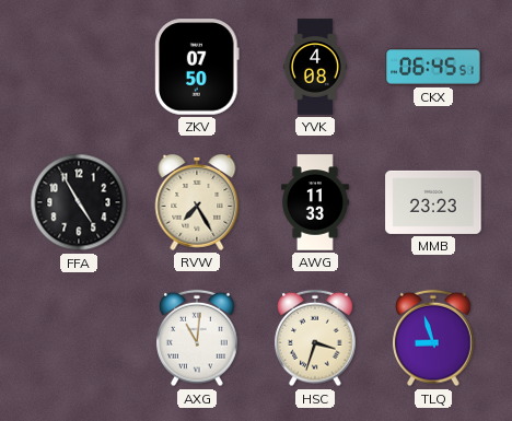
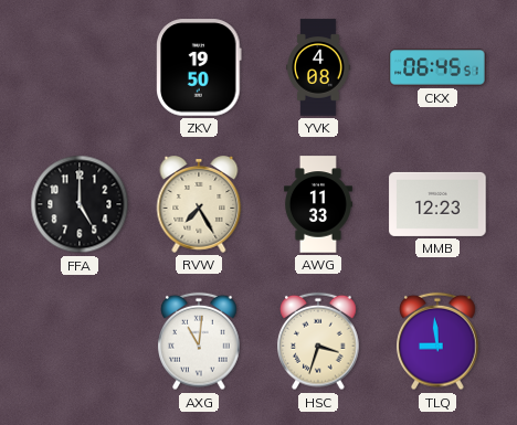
ZKV: 07:50 -> 19:50 (199, 67)
FFA: 4:55 -> 5:00 (80, 204)
MMB: 23:23 -> 12:23 (437, 204)
TLQ: 8:57 -> 8:59 (437, 341)
